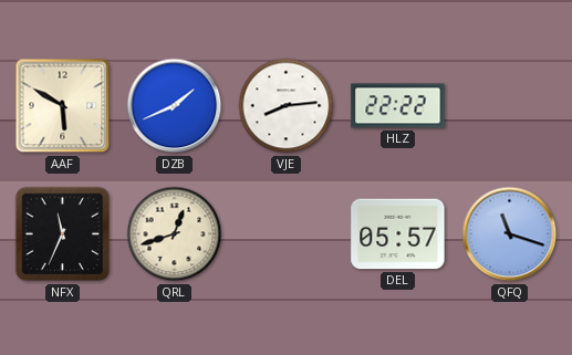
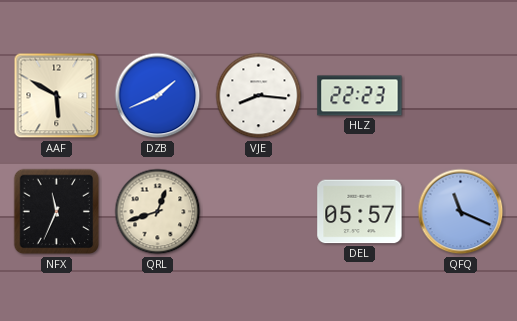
VJE: 8:14 -> 8:16 (259, 96)
HLZ: 22:22 -> 22:23 (360, 96)
QFQ: 11:18 -> 11:19 (461, 212)
